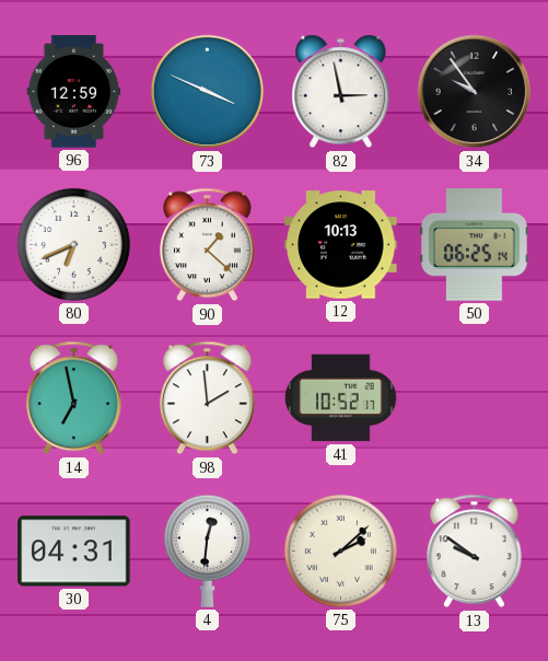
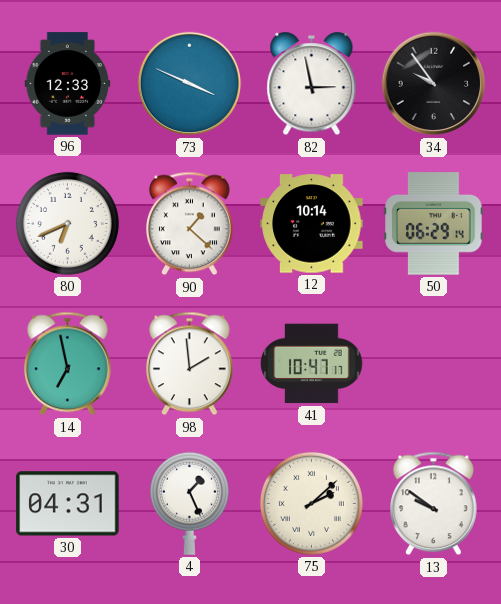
96: 12:59 -> 12:33 (68, 84)
12: 10:13 -> 10:14 (312, 224)
50: 06:25 -> 06:29 (434, 224)
41: 10:52 -> 10:47 (312, 364)
4: 12:31 -> 1:26 (189, 503)
